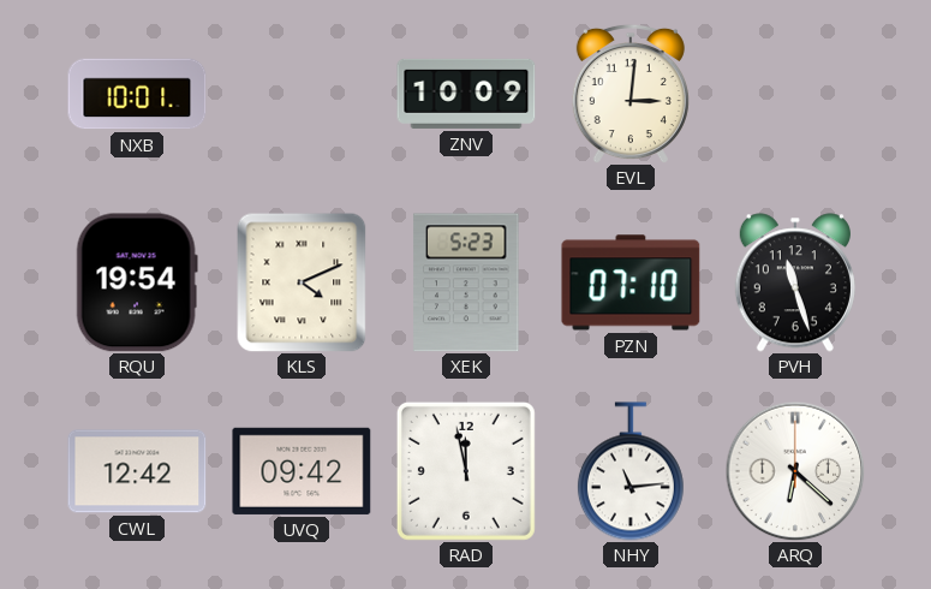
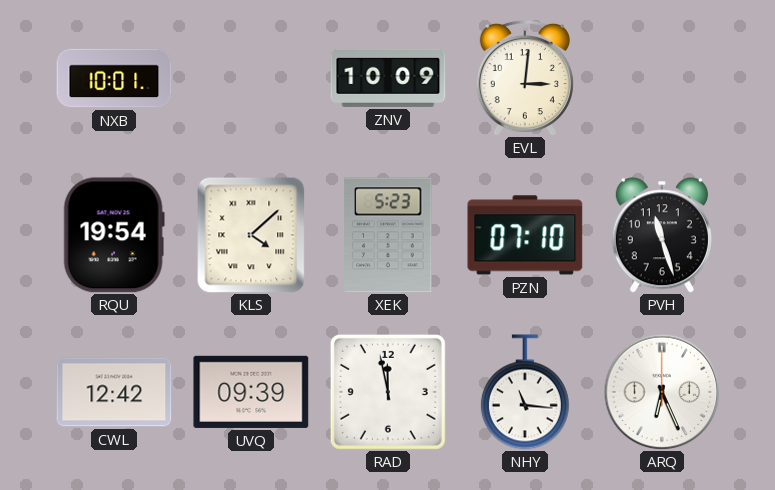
KLS: 4:11 -> 4:08 (251, 235)
UVQ: 09:42 -> 09:39 (251, 392)
NHY: 11:14 -> 11:16 (525, 392)
ARQ: 6:22 -> 6:26 (662, 392)
